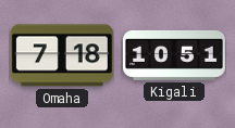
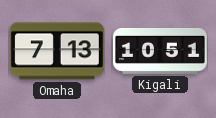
Omaha: 7:18 -> 7:13 (57, 51)
